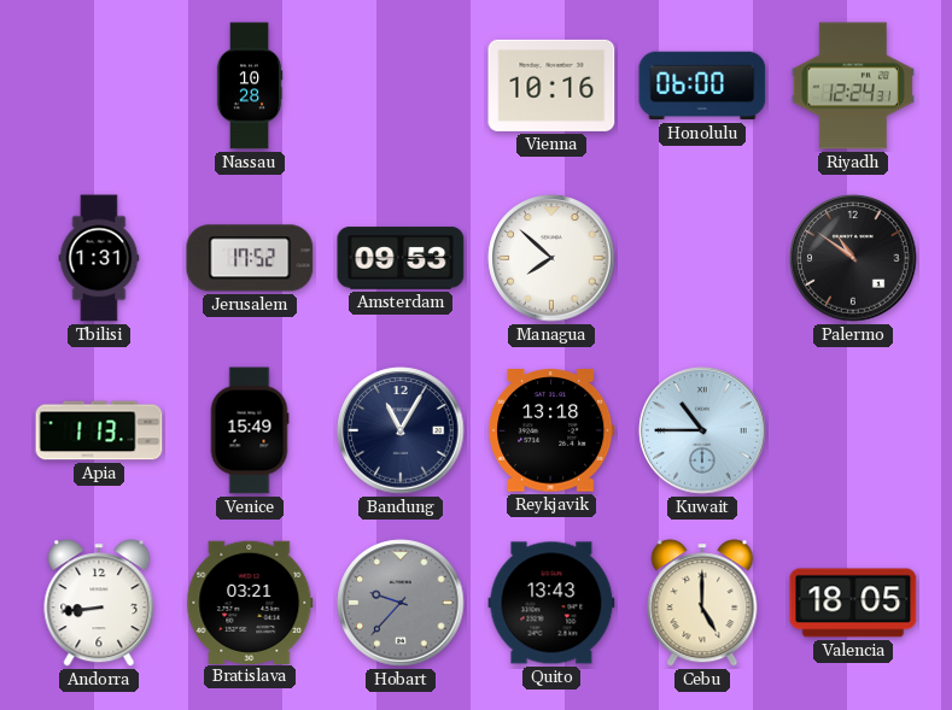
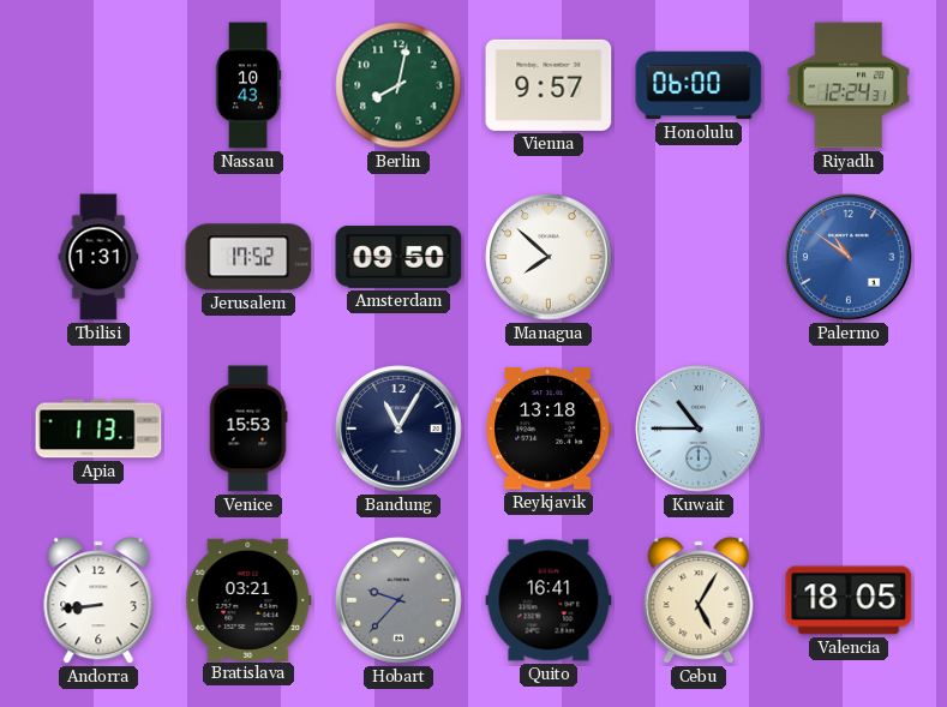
Nassau: 10:28 -> 10:43 (248, 85)
Berlin: none -> 8:02 (398, 85)
Vienna: 10:16 -> 9:57 (549, 85)
Amsterdam: 09:53 -> 09:50 (398, 257)
Palermo dial: black -> blue (849, 257)
Venice: 15:49 -> 15:53 (248, 429)
Quito: 13:43 -> 16:41 (549, 600)
Cebu: 5:00 -> 5:05 (699, 600)
